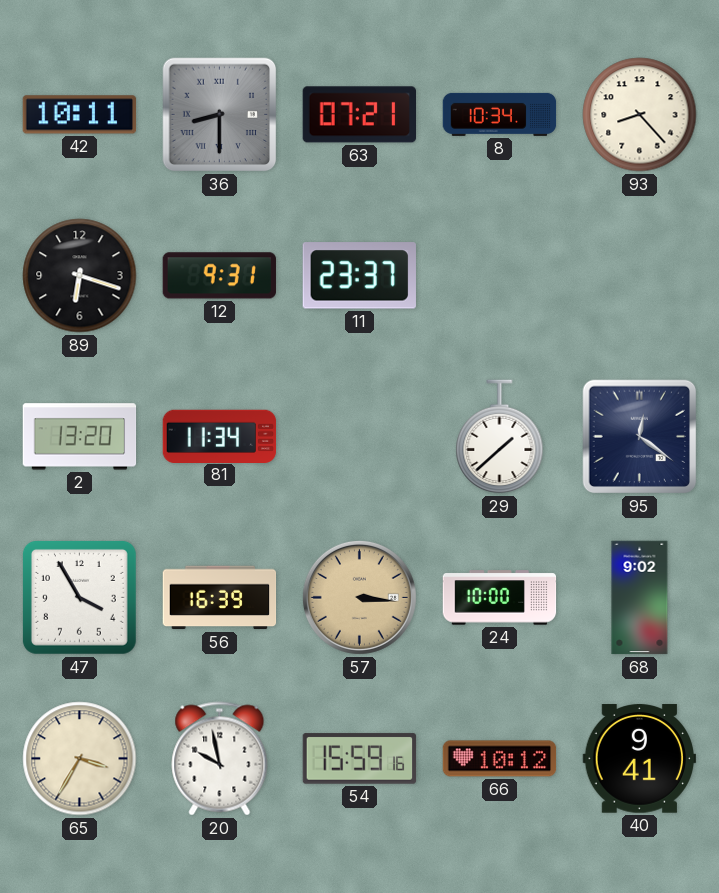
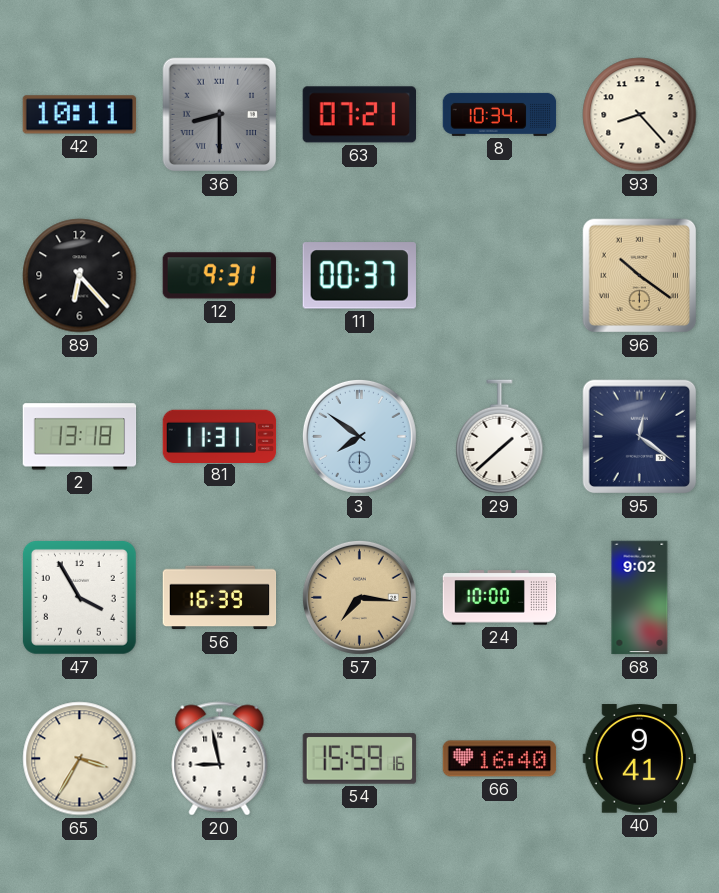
89: 6:18 -> 6:23 (80, 276)
11: 23:37 -> 00:37 (359, 276)
96: none -> 10:21 (640, 276)
2: 13:20 -> 13:18 (80, 437)
81: 11:34 -> 11:31 (220, 436)
3: none -> 7:51 (359, 436)
57: 3:16 -> 7:16 (359, 597)
20: 9:58 -> 8:58 (220, 759)
66: 10:12 -> 16:40 (500, 759)
